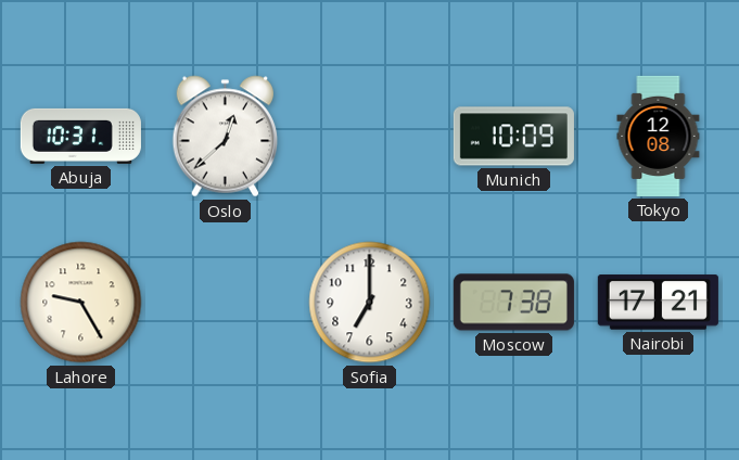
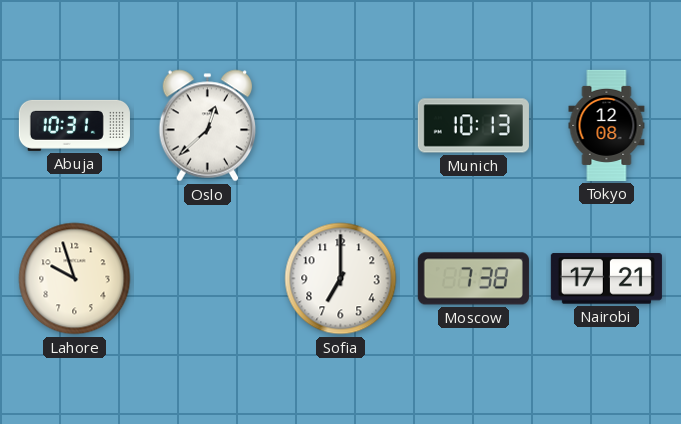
Munich: 10:09 -> 10:13 (473, 126)
Lahore: 9:25 -> 9:57 (75, 279)
